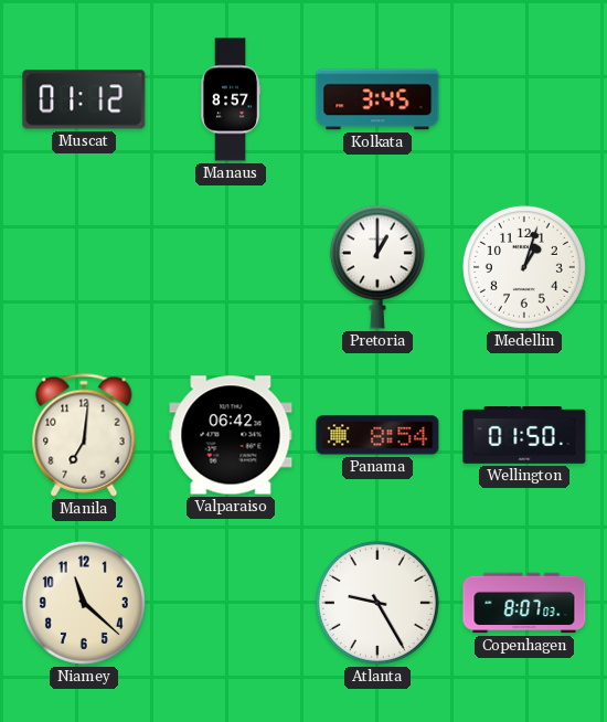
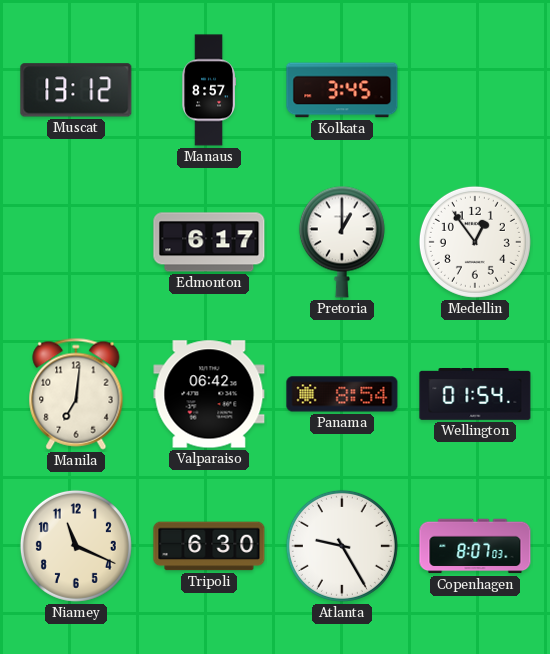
Muscat: 01:12 -> 13:12 (76, 90)
Edmonton: none -> 6:17 (209, 242)
Medellin: 1:03 -> 12:54 (475, 242)
Wellington: 01:50 -> 01:54 (475, 395)
Niamey: 11:22 -> 11:19 (76, 546)
Tripoli: none -> 6:30 (209, 546)
